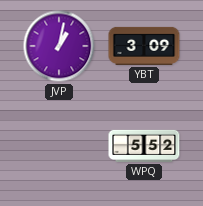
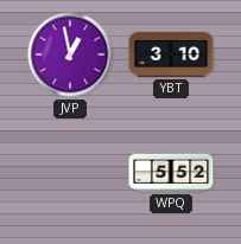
JVP: 1:02 -> 12:58 (70, 54)
YBT: 3:09 -> 3:10 (171, 54)
